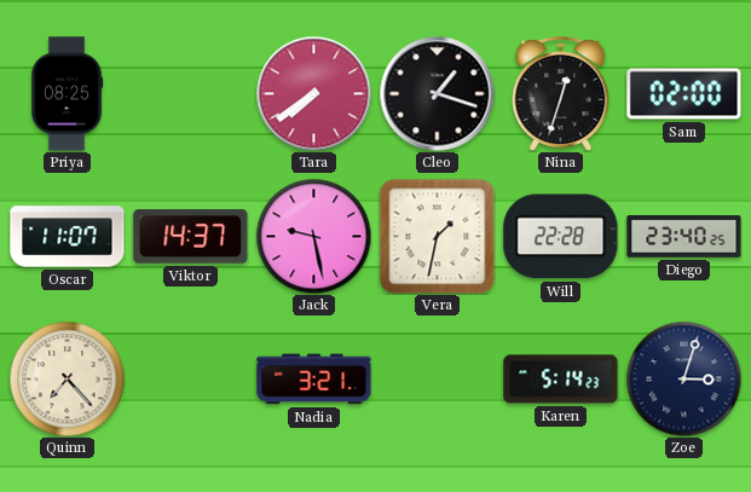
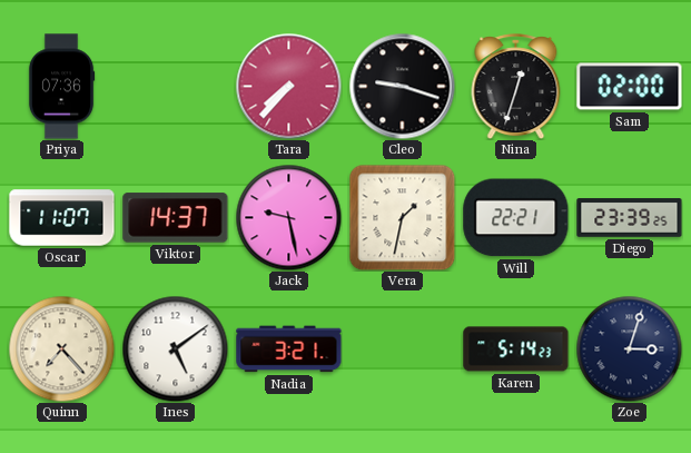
Priya: 08:25 -> 07:36 (61, 87)
Tara: 7:39 -> 7:37 (288, 86)
Cleo: 1:18 -> 9:18 (402, 86)
Will: 22:28 -> 22:21 (516, 218)
Diego: 23:40 -> 23:39 (630, 218)
Ines: none -> 5:09 (175, 348)
